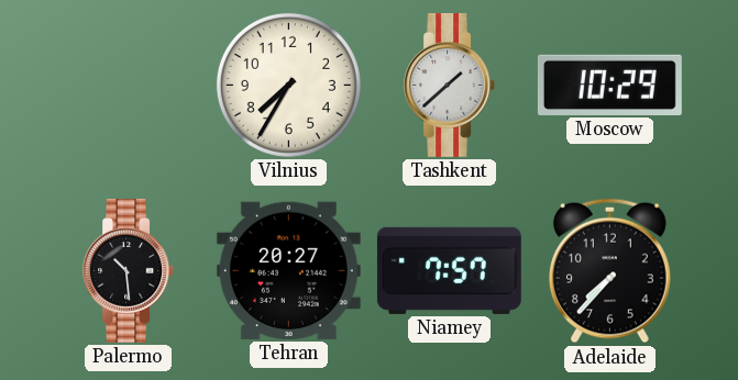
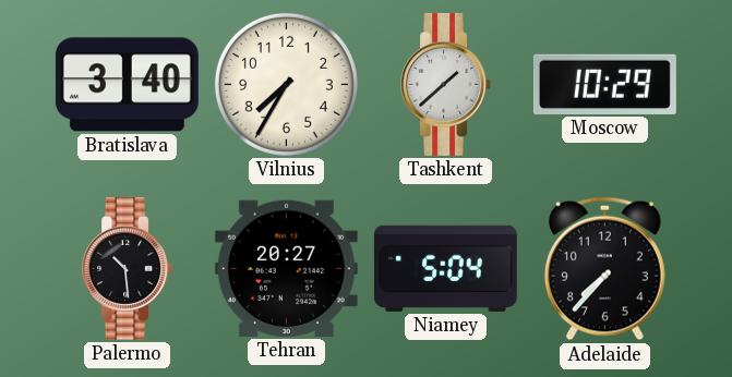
Bratislava: none -> 3:40 (127, 85)
Niamey: 7:57 -> 5:04 (445, 268)
